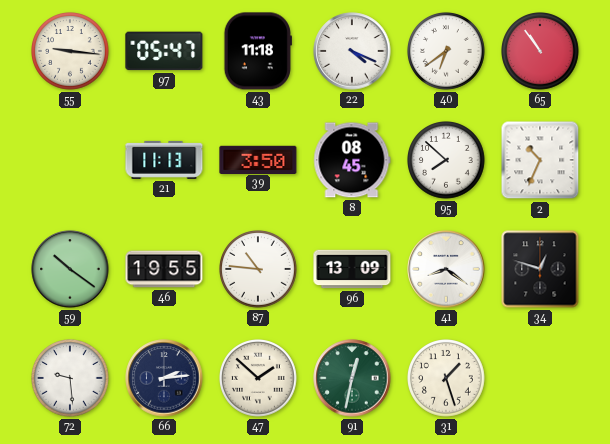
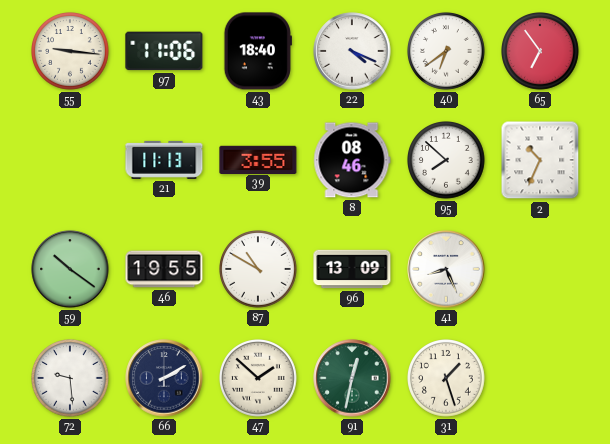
97: 05:47 -> 11:06 (164, 51)
43: 11:18 -> 18:40 (258, 51)
65: 10:54 -> 6:54 (541, 52)
39: 3:50 -> 3:55 (258, 159)
8: 08:45 -> 08:46 (352, 160)
87: 10:46 -> 10:50 (259, 270)
41: 8:21 -> 8:26 (446, 269)
34: 12:48 -> none (540, 269)
66: 2:14 -> 2:10 (164, 378)
